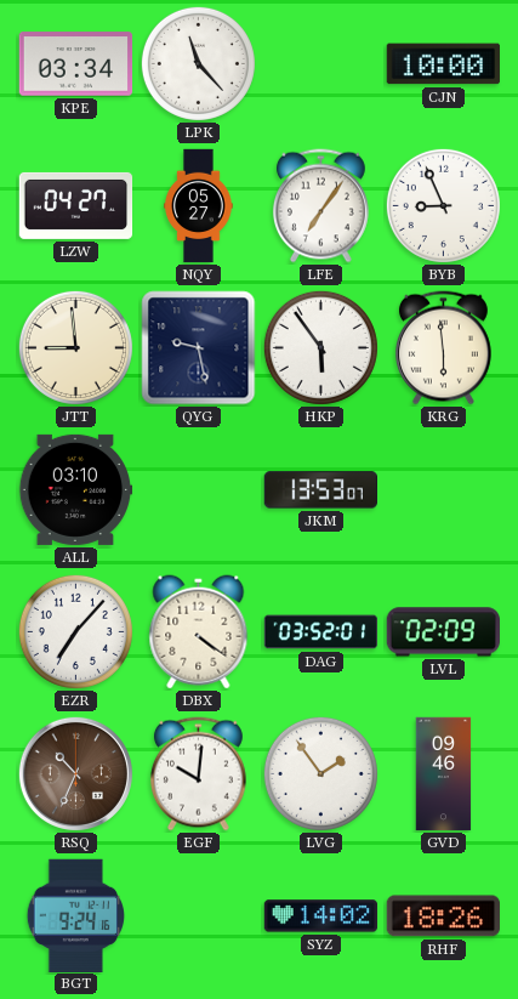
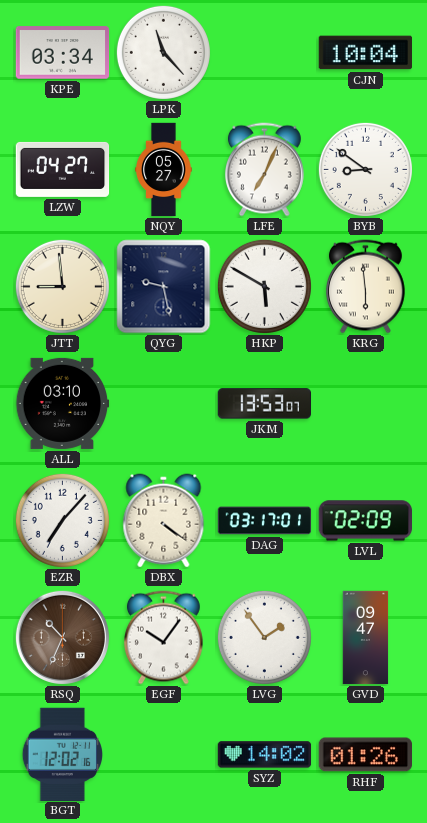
CJN: 10:00 -> 10:04 (365, 53)
LFE: 7:06 -> 7:04 (264, 170)
BYB: 8:56 -> 8:51 (365, 169)
HKP: 5:54 -> 5:50 (264, 286)
DAG: 03:52 -> 03:17 (265, 521)
EGF: 10:01 -> 10:06 (163, 638)
GVD: 09:46 -> 09:47 (366, 638)
BGT: 9:24 -> 12:02 (62, 754)
RHF: 18:26 -> 01:26 (365, 755)
